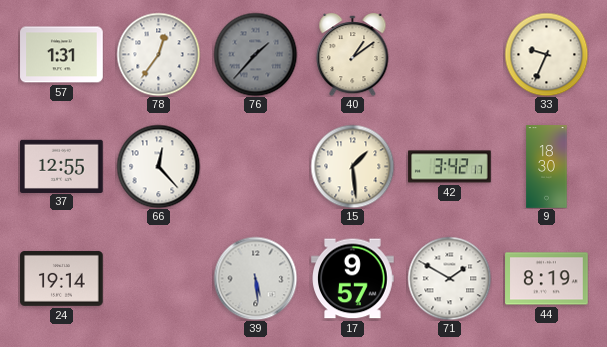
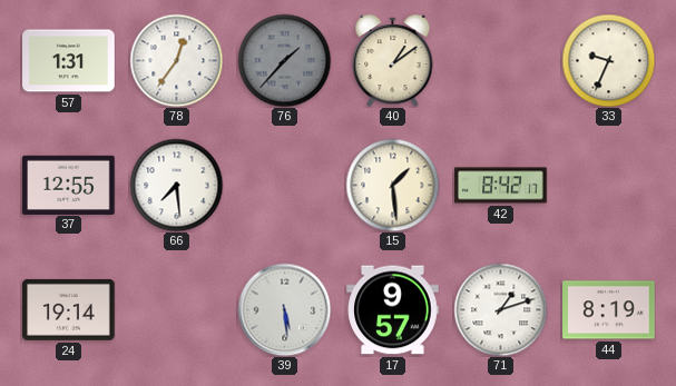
66: 12:23 -> 7:29 (176, 185)
42: 3:42 -> 8:42 (501, 186)
9: 18:30 -> none (547, 167)
71: 1:50 -> 1:12 (500, 309)
